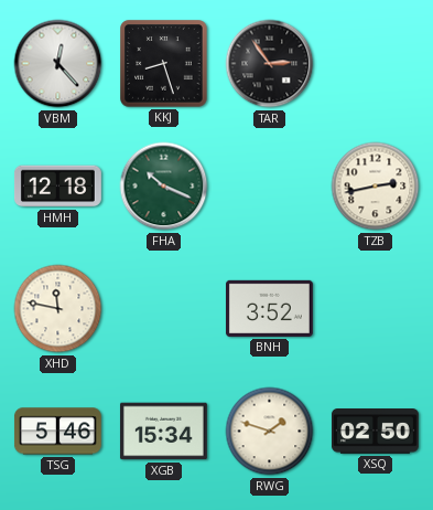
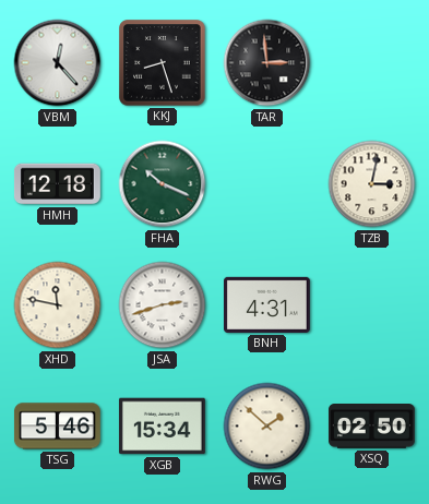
TAR: 2:54 -> 2:59 (267, 63)
TZB: 2:43 -> 3:02 (372, 184)
JSA: none -> 2:42 (163, 305)
BNH: 3:52 -> 4:31 (266, 304)
RWG: 1:48 -> 1:52 (267, 427)
